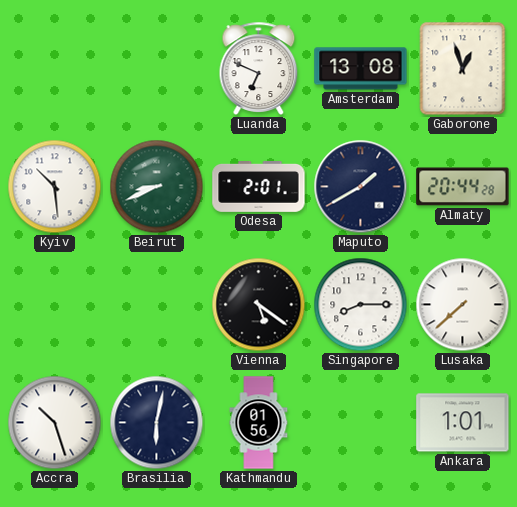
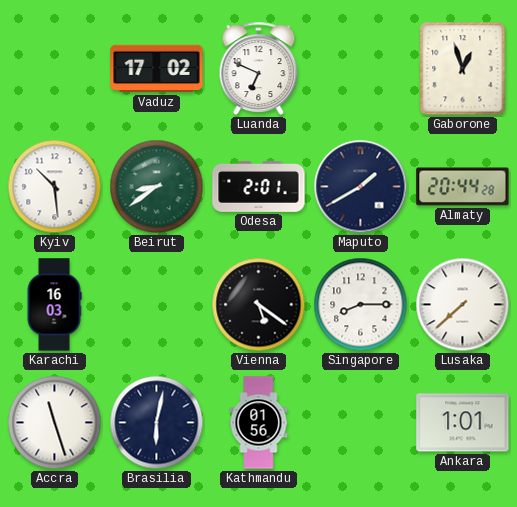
Vaduz: none -> 17:02 (157, 69)
Amsterdam: 13:08 -> none (361, 69)
Beirut: 8:41 -> 8:39 (157, 187)
Karachi: none -> 16:03 (54, 305)
Accra: 10:27 -> 11:27 (55, 423)
